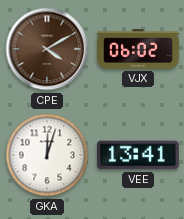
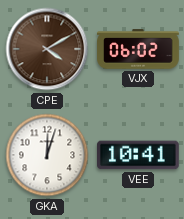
VEE: 13:41 -> 10:41 (139, 155)
